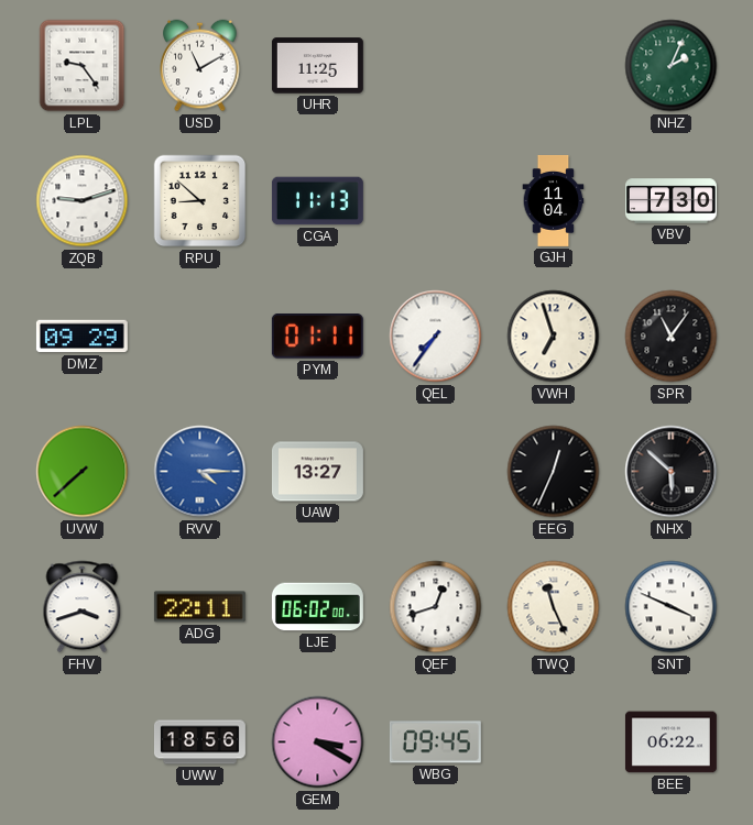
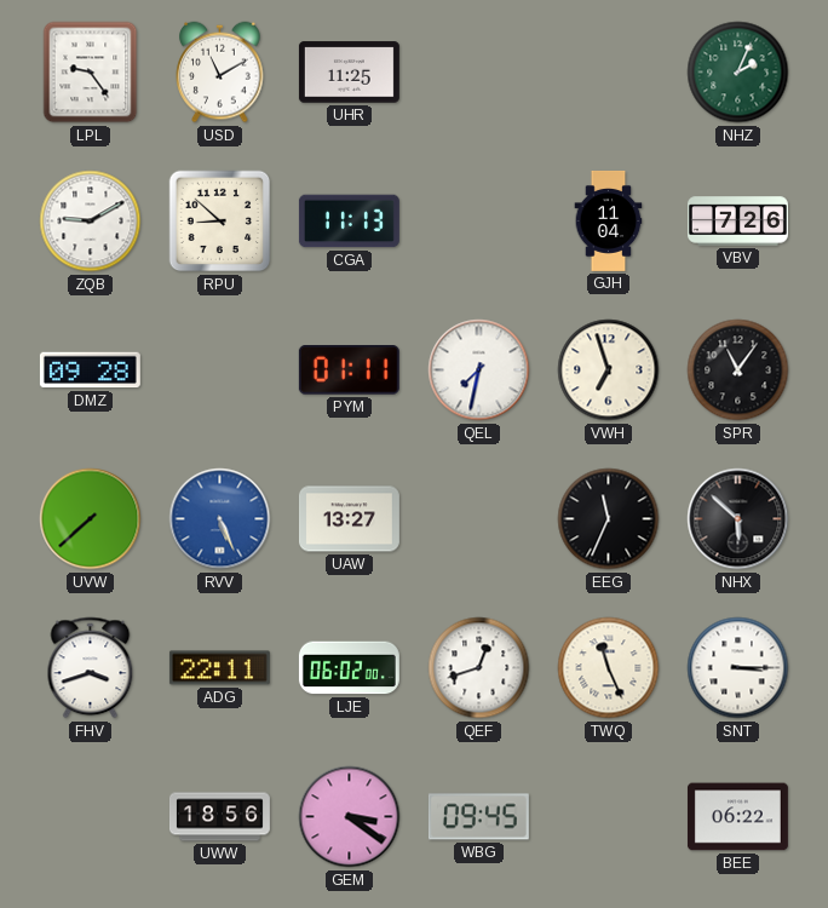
ZQB: 9:12 -> 9:10 (91, 222)
VBV: 7:30 -> 7:26 (737, 222)
DMZ: 09:29 -> 09:28 (90, 370)
QEL: 7:36 -> 7:32 (479, 370)
RVV: 4:15 -> 5:26 (220, 519)
EEG: 12:34 -> 11:34 (609, 519)
SNT: 3:49 -> 3:15 (738, 668)
GEM: 3:20 -> 3:21 (350, 817)
